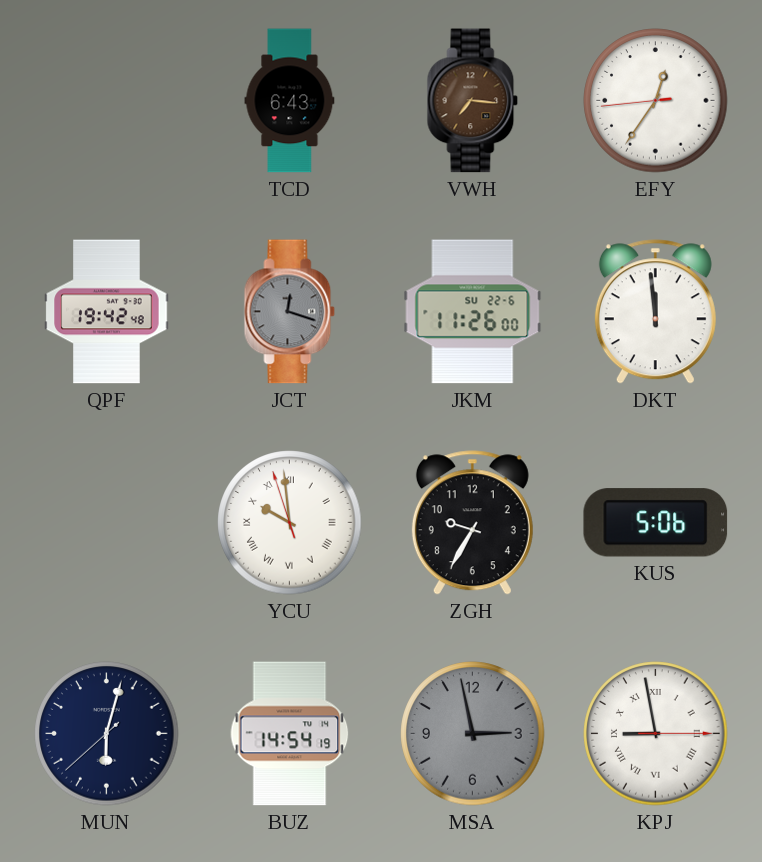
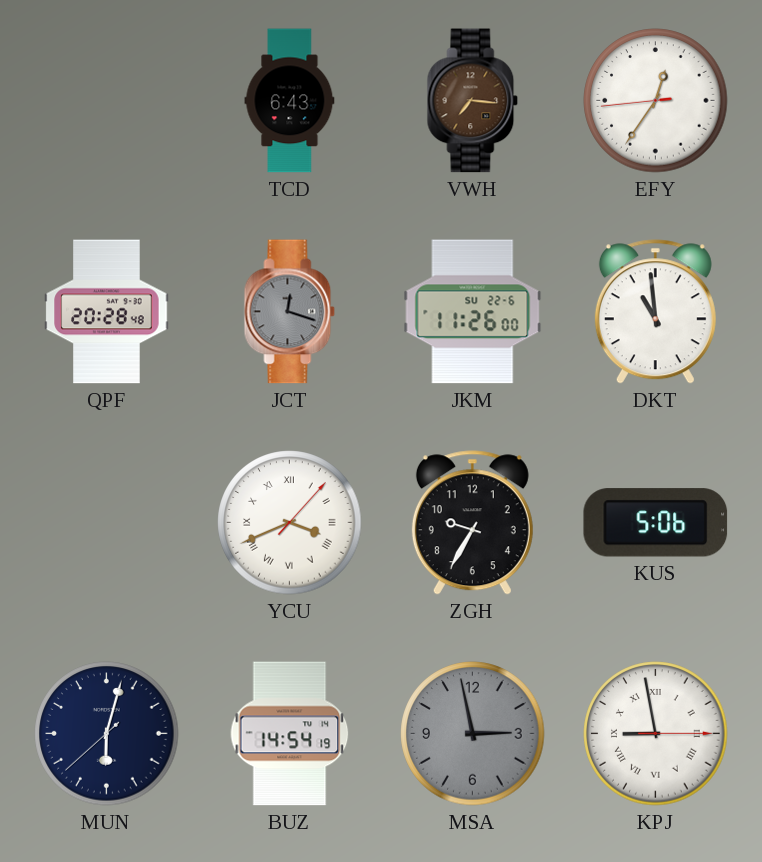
QPF: 19:42 -> 20:28 (107, 312)
DKT: 11:59 -> 10:59 (655, 312)
YCU: 9:58 -> 3:41 (290, 523)
